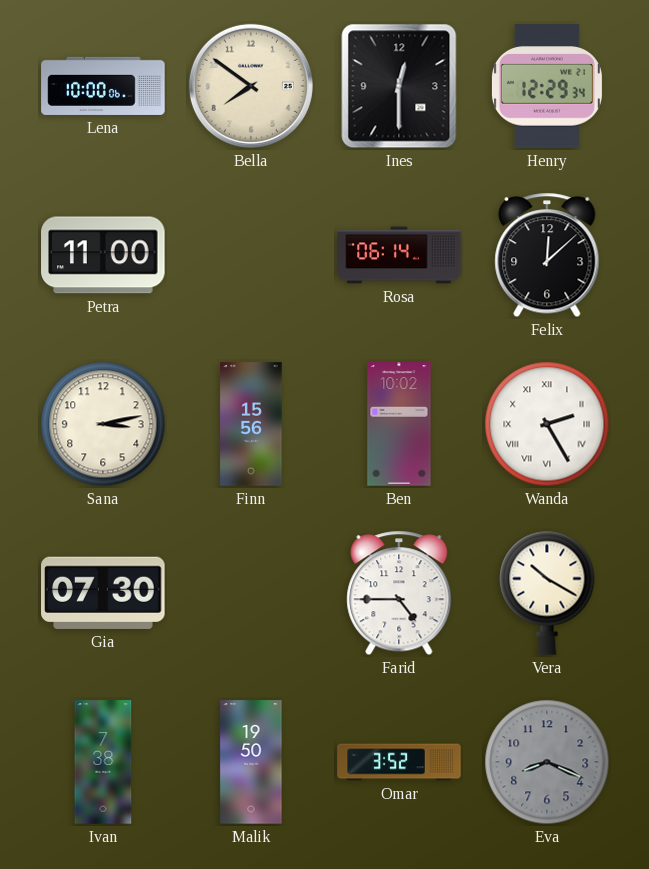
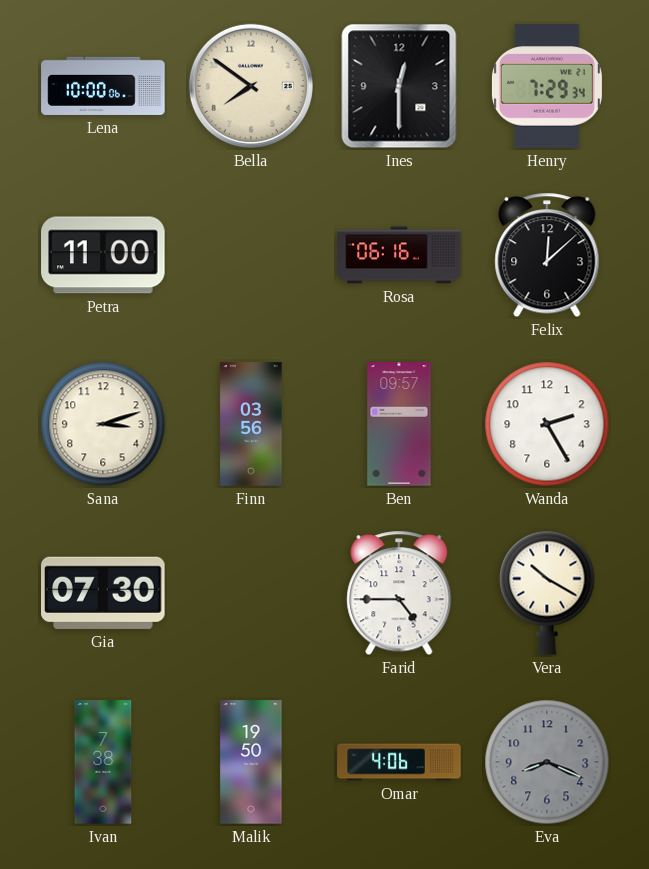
Henry: 12:29 -> 7:29 (547, 86)
Rosa: 06:14 -> 06:16 (399, 255)
Sana: 3:13 -> 3:12 (103, 424)
Finn: 15:56 -> 03:56 (251, 424)
Ben: 10:02 -> 09:57 (399, 424)
Wanda numerals: Roman -> Arabic (547, 424)
Omar: 3:52 -> 4:06 (399, 762)
